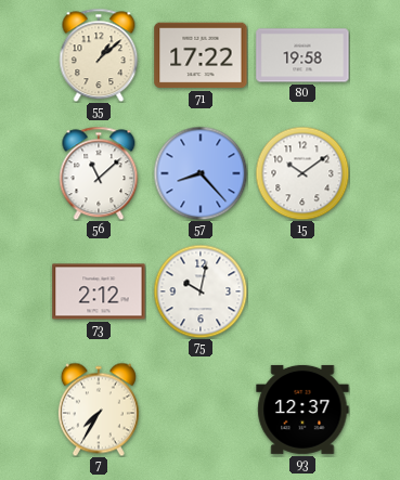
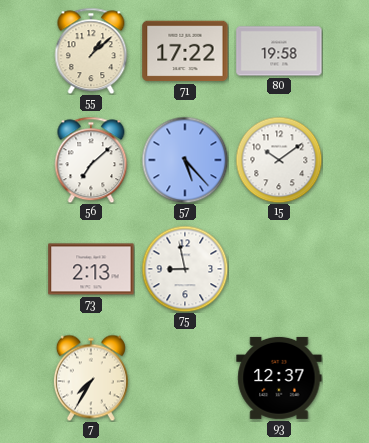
56: 11:08 -> 7:08 (91, 160)
57: 8:23 -> 5:23 (185, 160)
73: 2:12 -> 2:13 (91, 269)
75: 10:02 -> 8:58 (185, 269)
